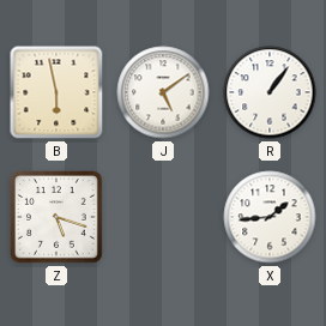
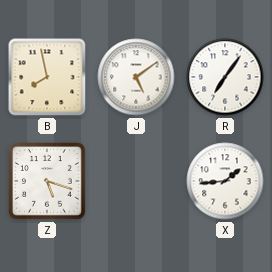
B: 5:58 -> 7:58 (47, 77)
R: 1:06 -> 7:06 (225, 77)
